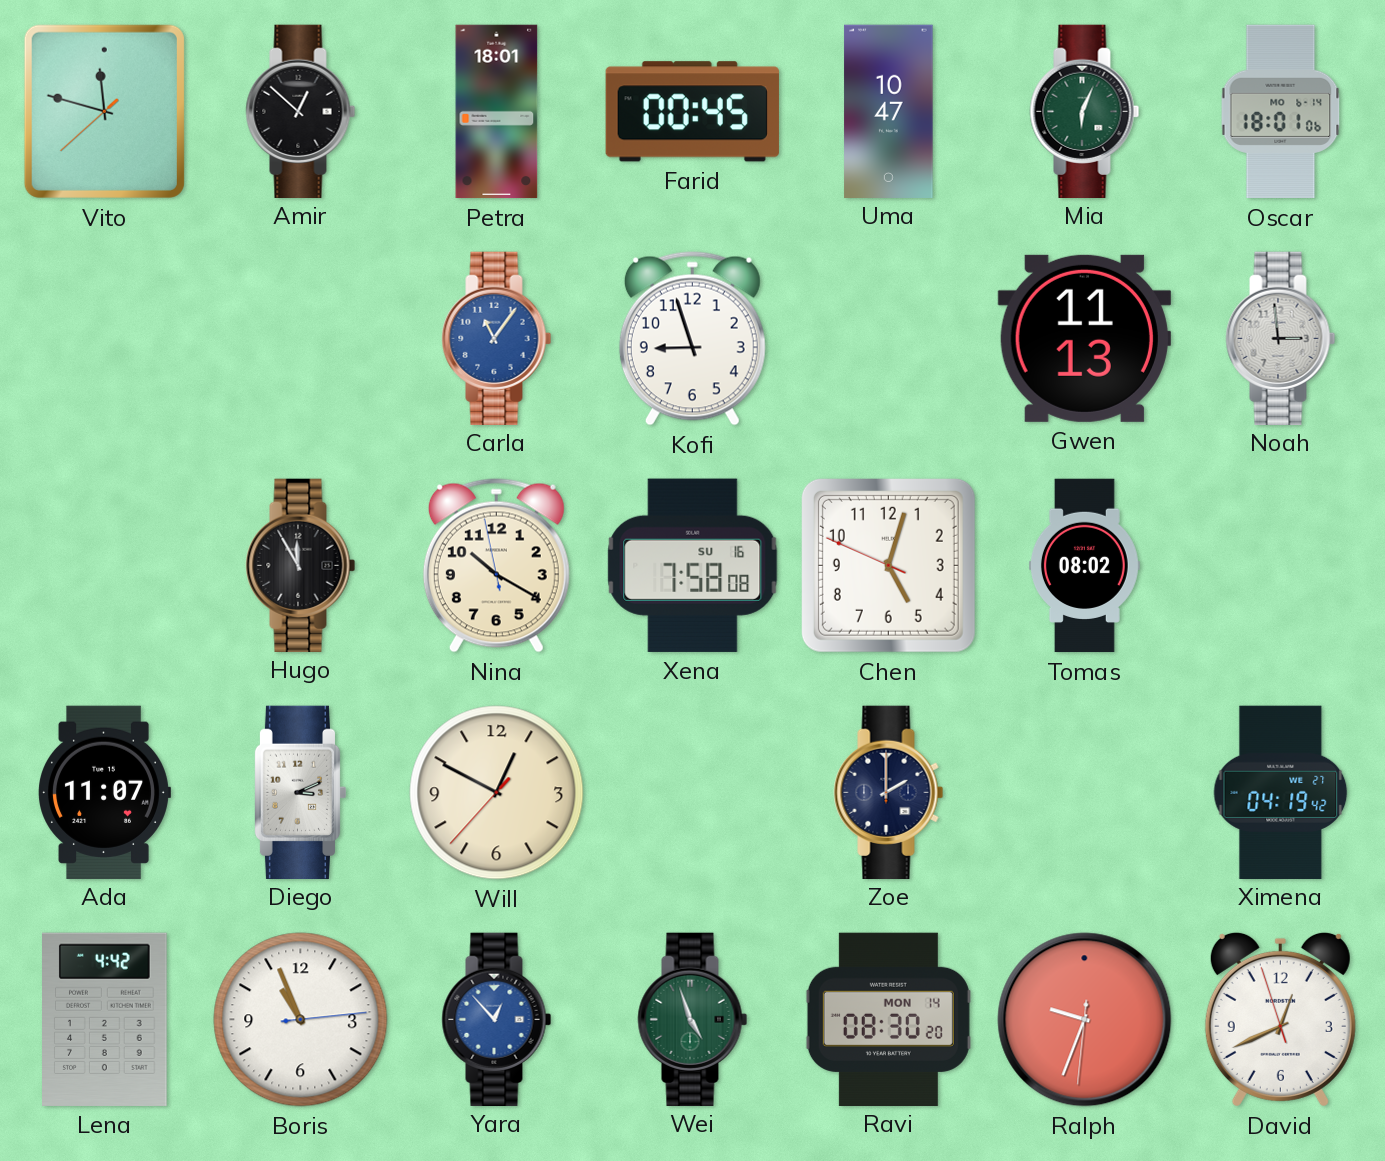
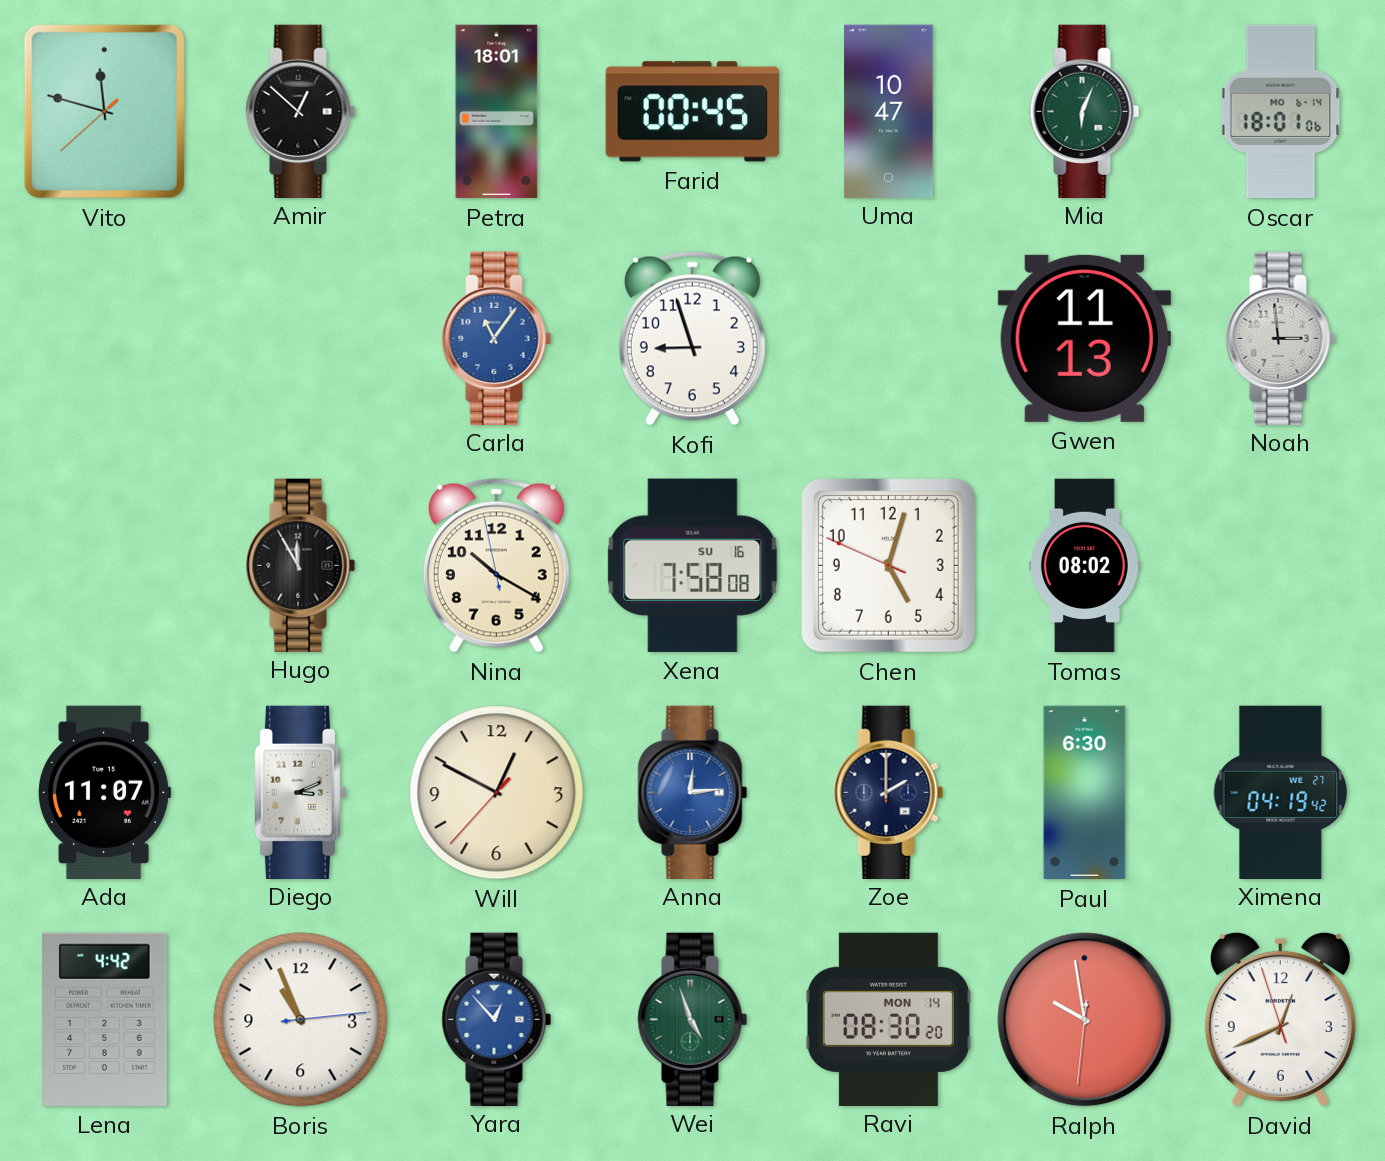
Anna: none -> 12:14 (693, 792)
Paul: none -> 6:30 (1085, 793)
Ralph: 9:33 -> 9:58 (1085, 1020)
